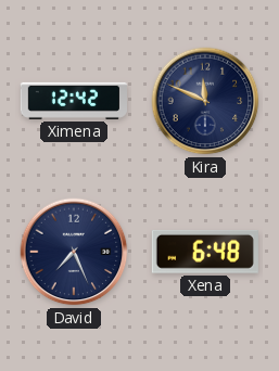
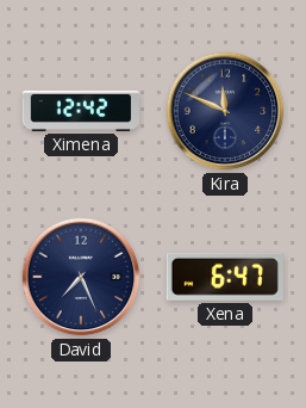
Xena: 6:48 -> 6:47 (225, 277)
